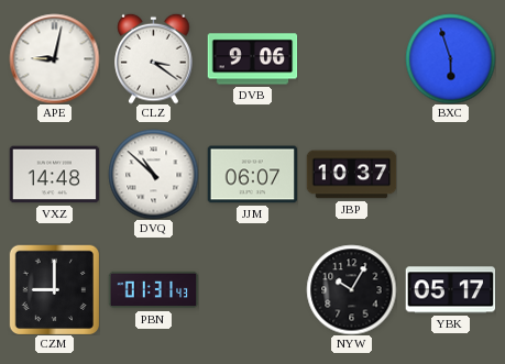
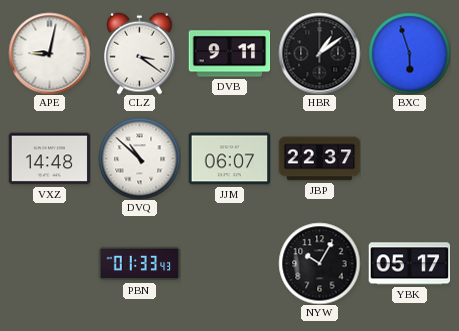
DVB: 9:06 -> 9:11 (229, 54)
HBR: none -> 1:09 (319, 53)
JBP: 10:37 -> 22:37 (319, 159)
CZM: 9:00 -> none (54, 289)
PBN: 01:31 -> 01:33 (139, 264)
